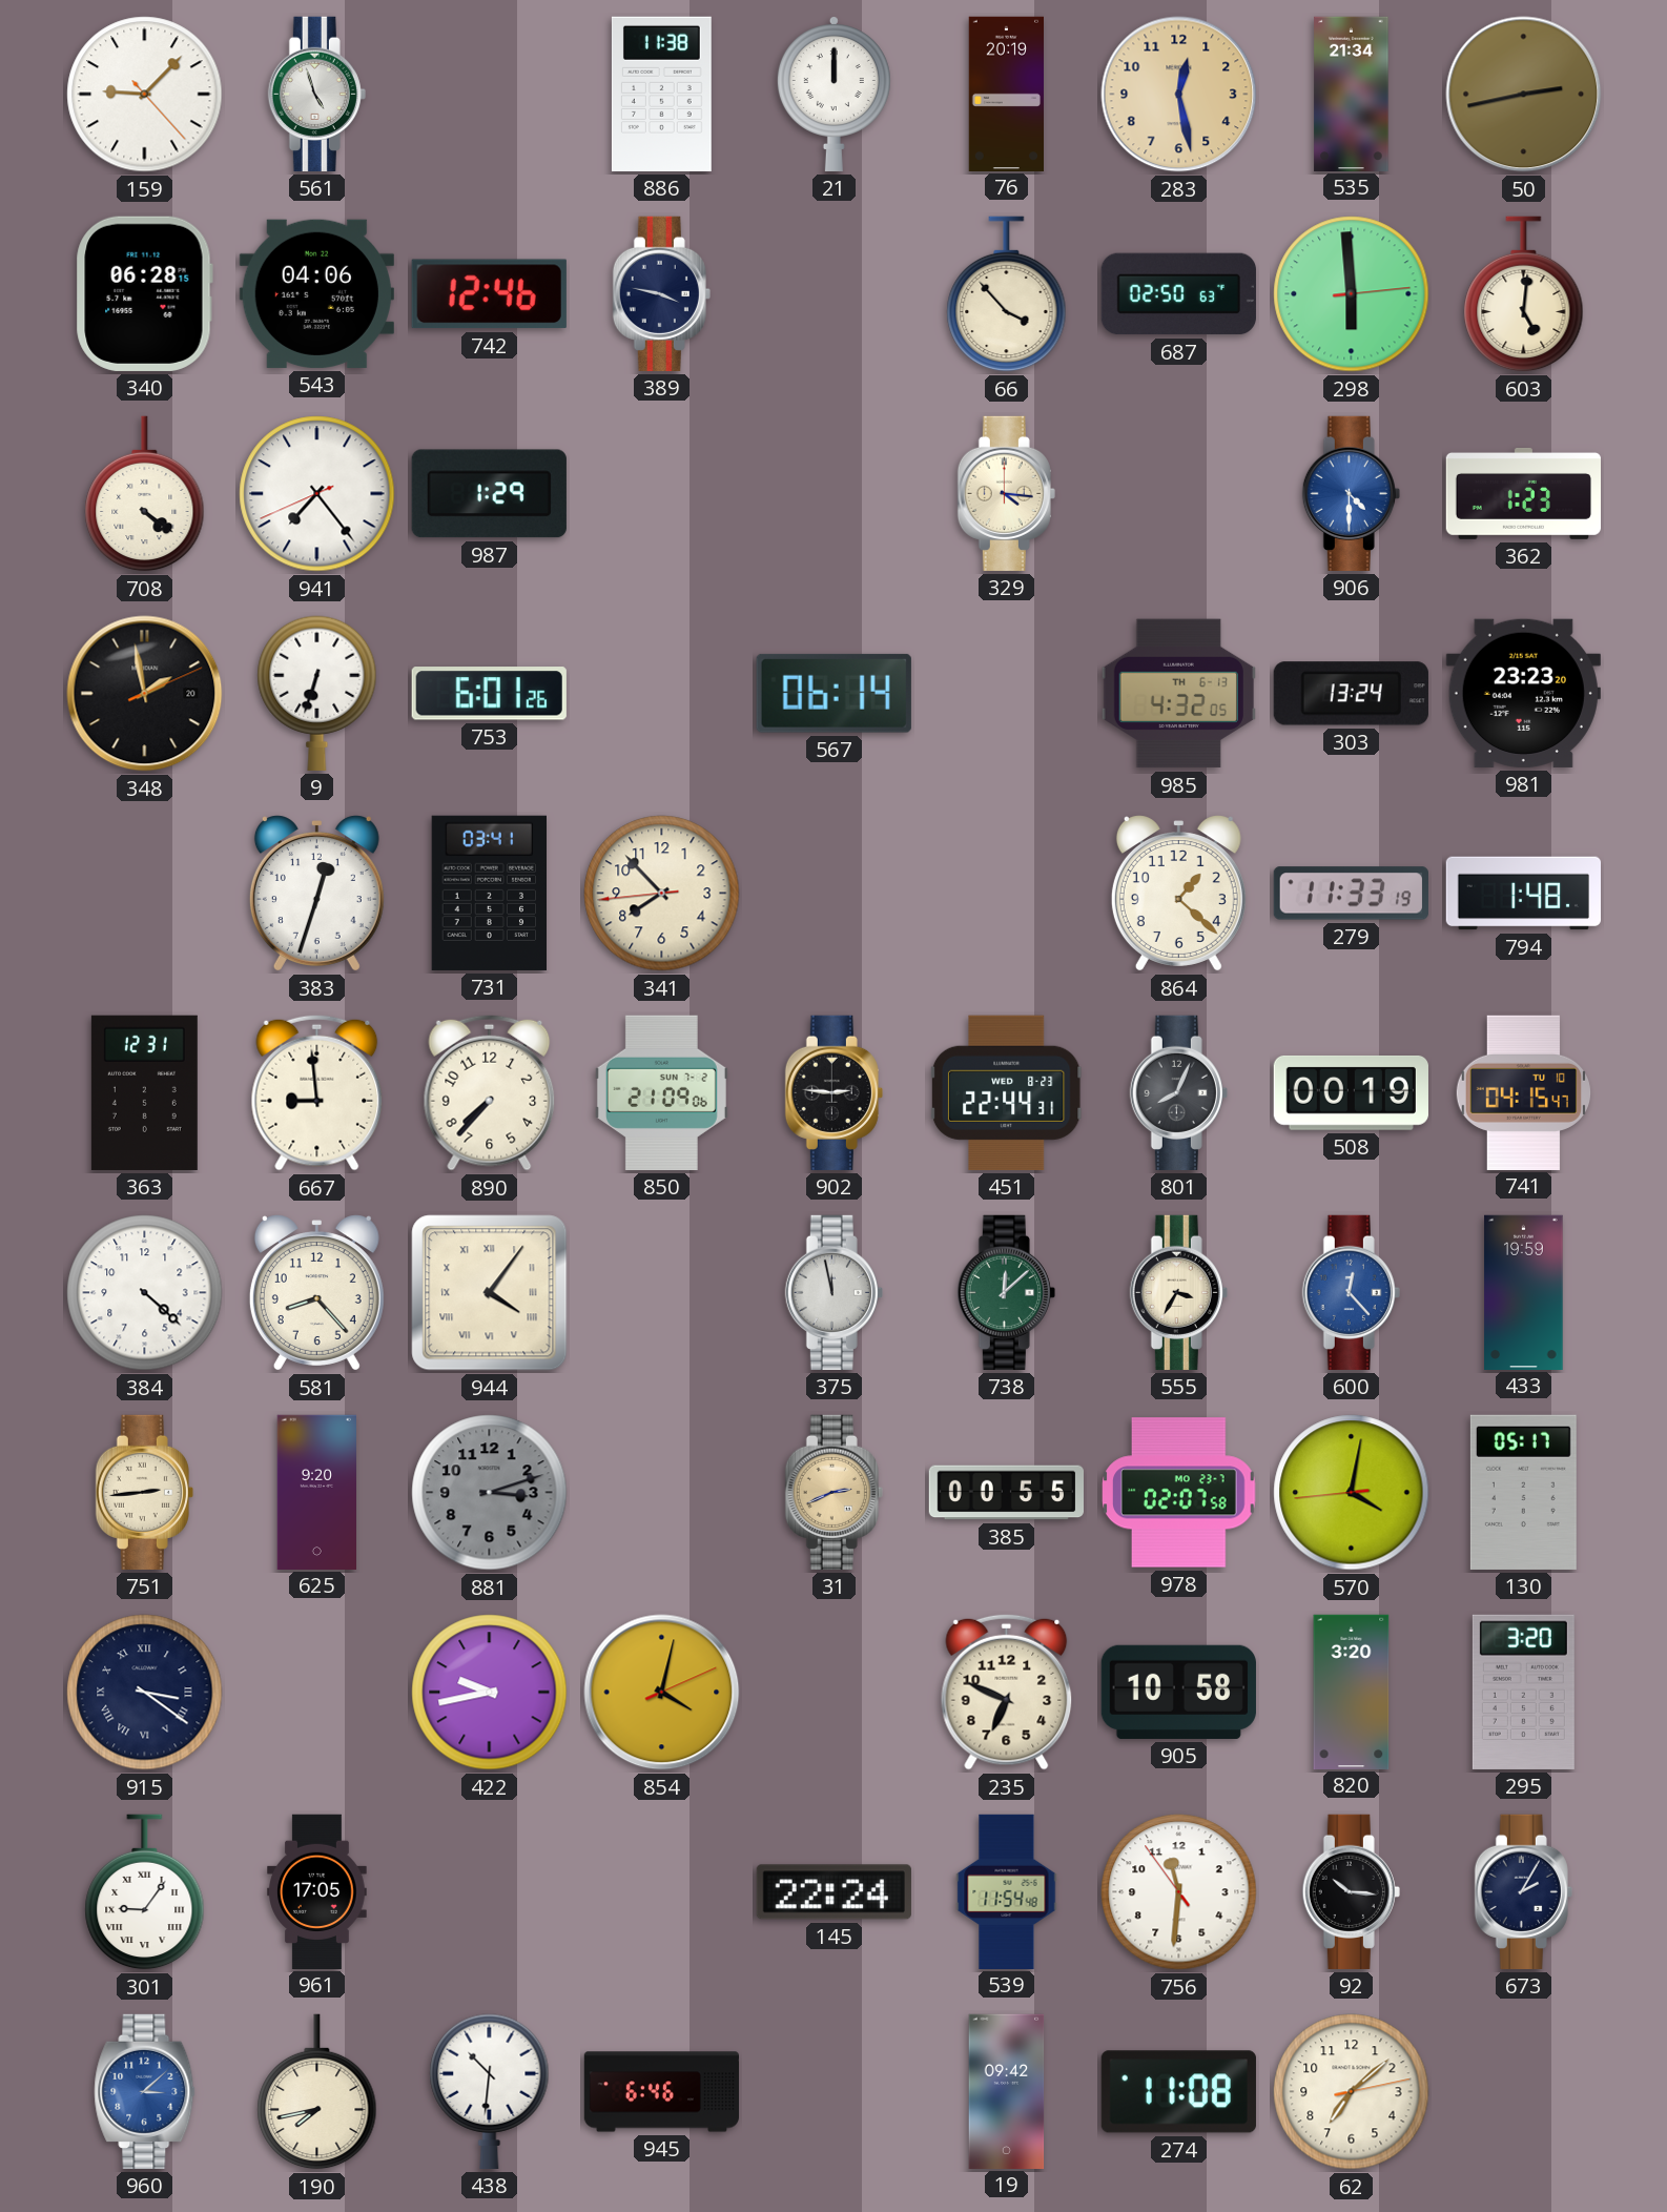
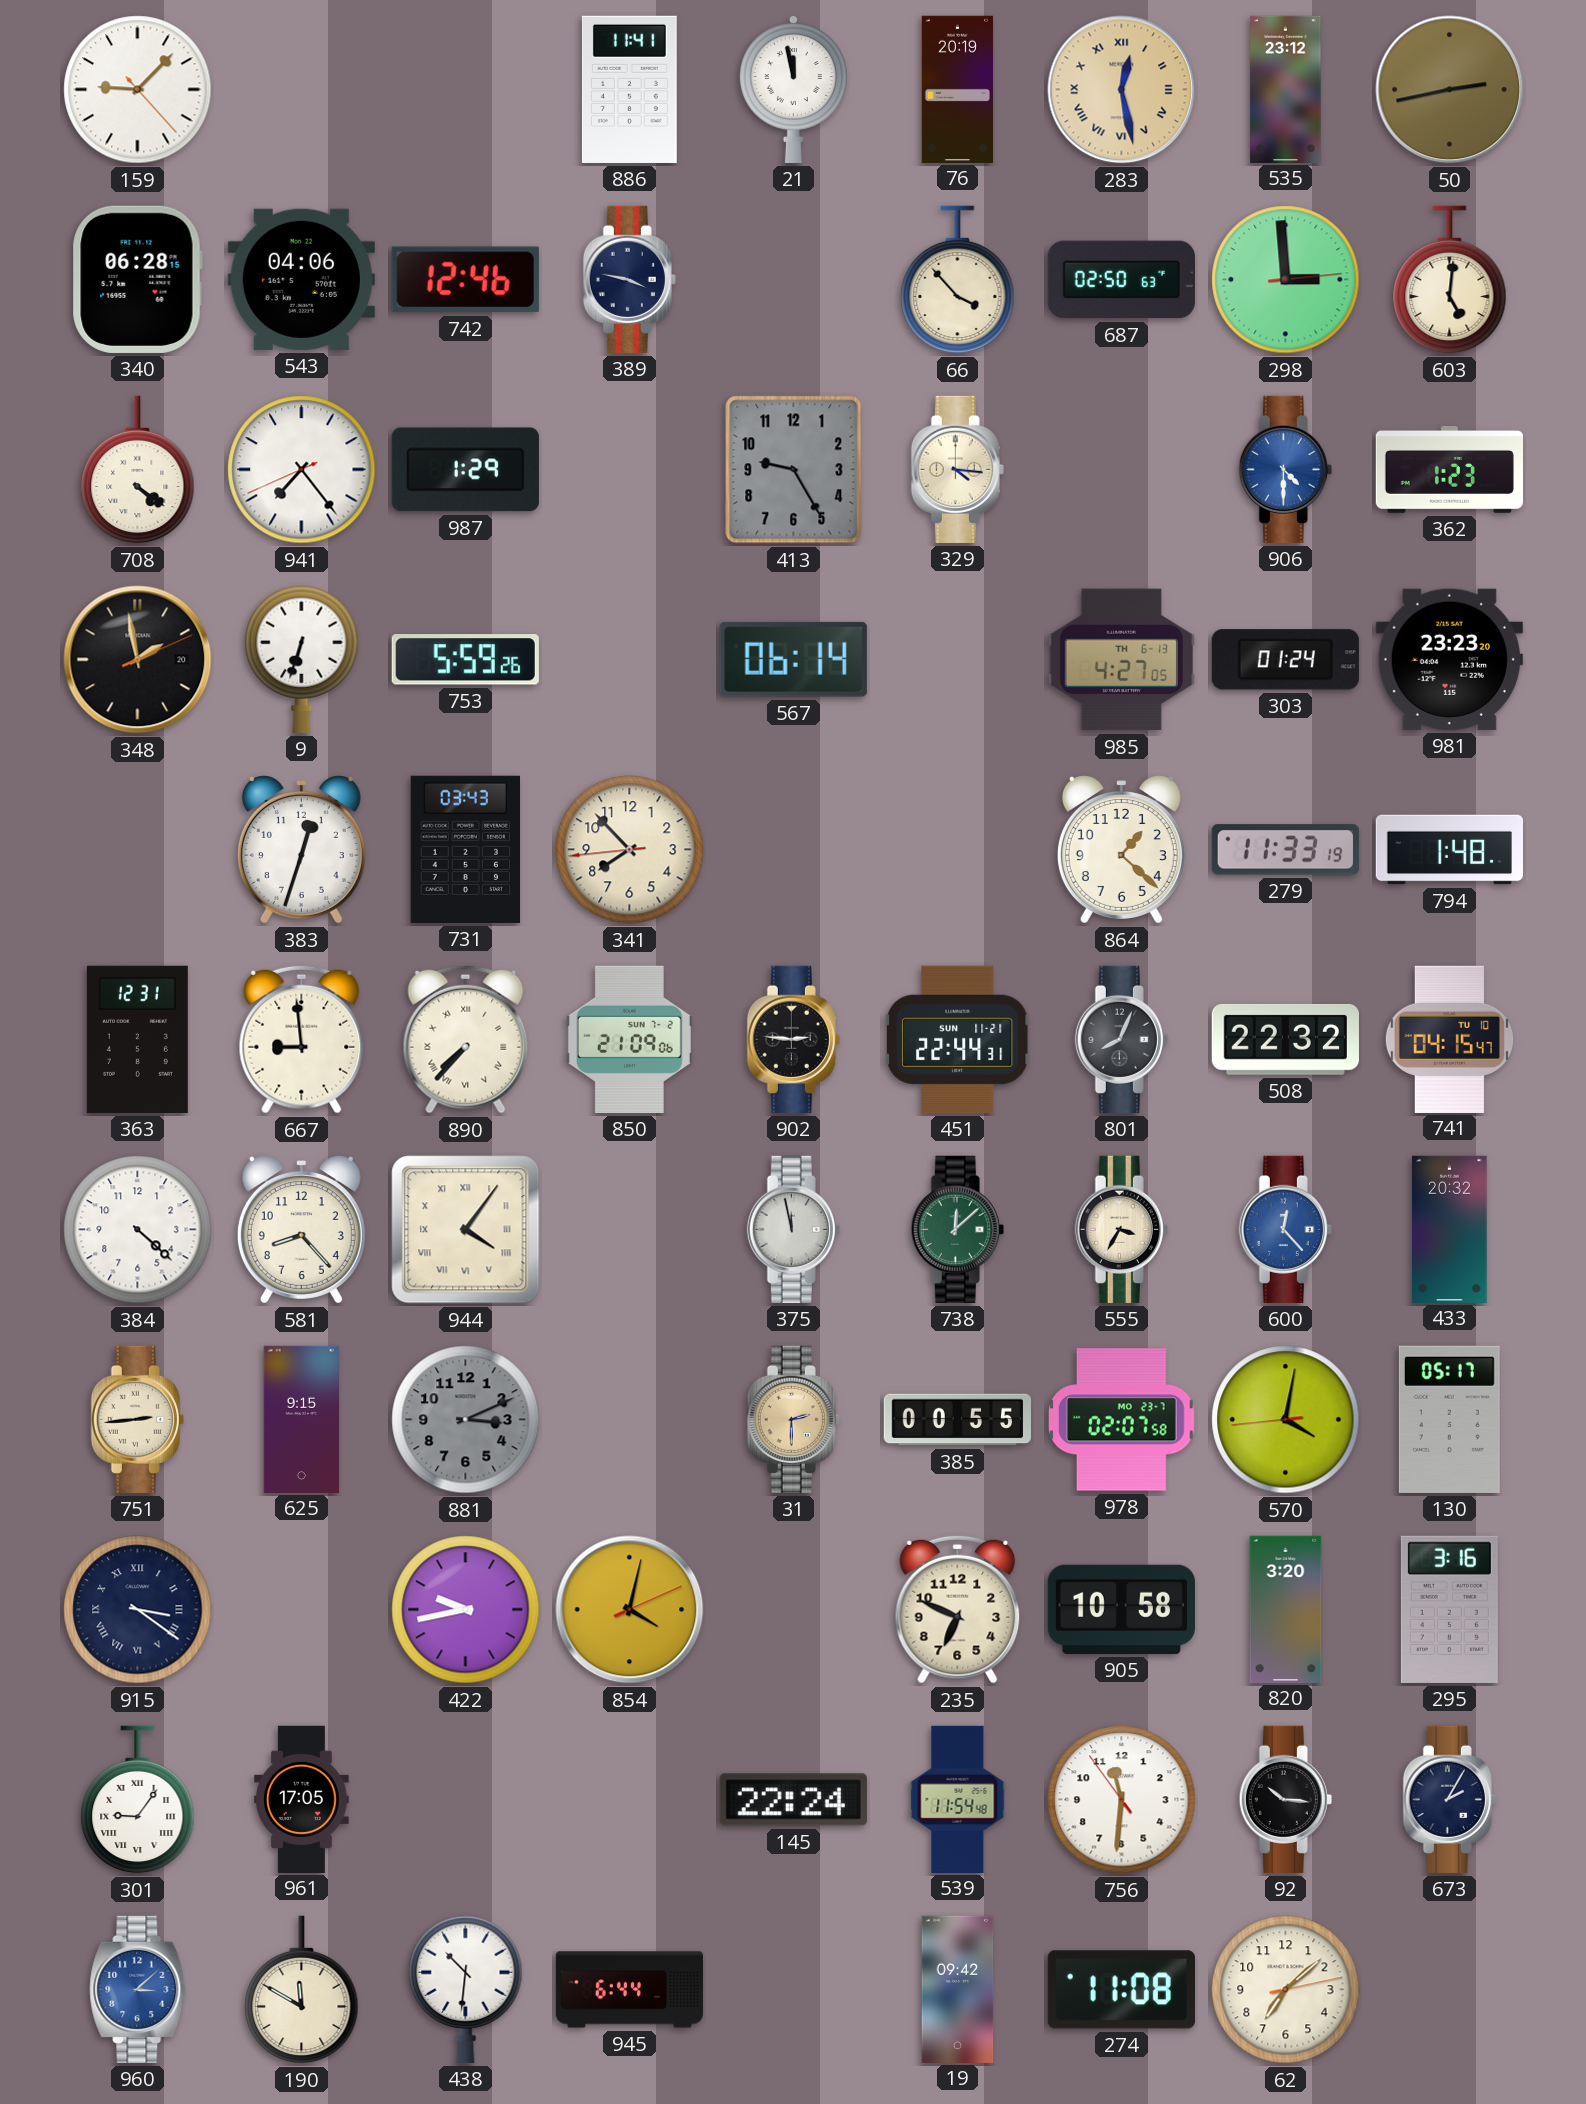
561: 4:57 -> none (316, 94)
886: 11:38 -> 11:41 (629, 89)
21: 12:00 -> 11:58 (793, 90)
283 numerals: Arabic -> Roman (1122, 90)
535: 21:34 -> 23:12 (1286, 89)
298: 5:59 -> 2:59 (1286, 280)
413: none -> 9:25 (794, 470)
753: 6:01 -> 5:59 (465, 660)
985: 4:32 -> 4:27 (1121, 660)
303: 13:24 -> 01:24 (1285, 660)
731: 03:41 -> 03:43 (466, 849)
890 numerals: Arabic -> Roman (466, 1039)
451 date: WED 8-23 -> SUN 11-21 (958, 1039)
508: 00:19 -> 22:32 (1285, 1039)
433: 19:59 -> 20:32 (1450, 1229)
625: 9:20 -> 9:15 (301, 1419)
881: 3:12 -> 3:11 (466, 1420)
31: 2:41 -> 2:30 (793, 1419)
295: 3:20 -> 3:16 (1449, 1609)
190: 7:43 -> 11:50 (302, 1990)
945: 6:46 -> 6:44 (630, 1990)
